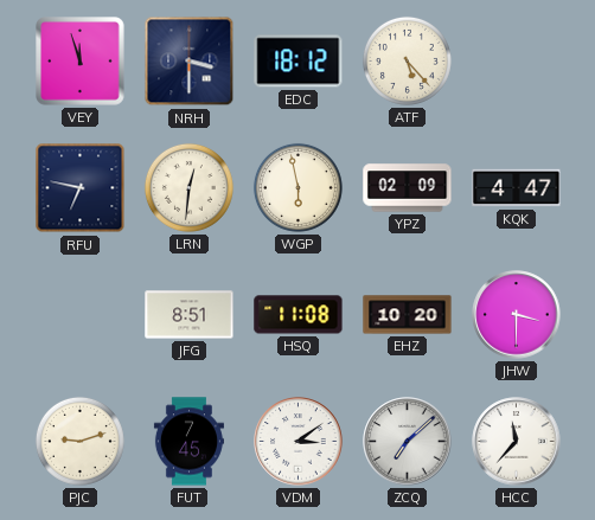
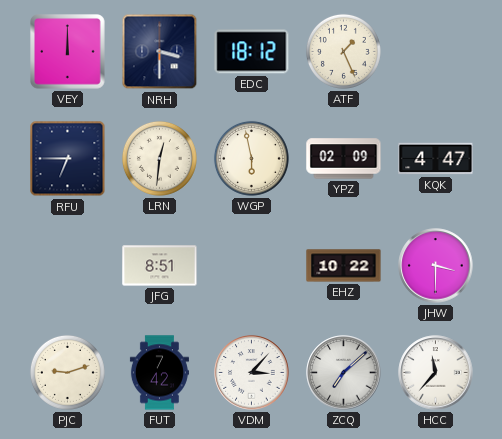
VEY: 11:57 -> 12:00 (68, 52)
ATF: 5:23 -> 1:26 (343, 51)
RFU: 6:47 -> 6:45 (68, 159)
HSQ: 11:08 -> none (299, 315)
EHZ: 10:20 -> 10:22 (344, 266)
FUT: 7:45 -> 7:42 (159, 373)
VDM: 3:09 -> 3:07 (252, 373)
